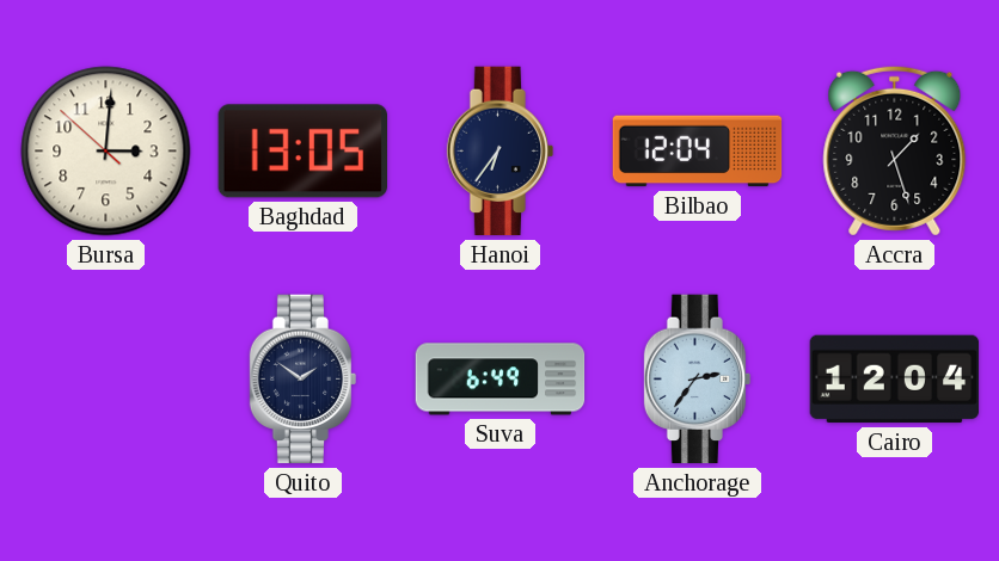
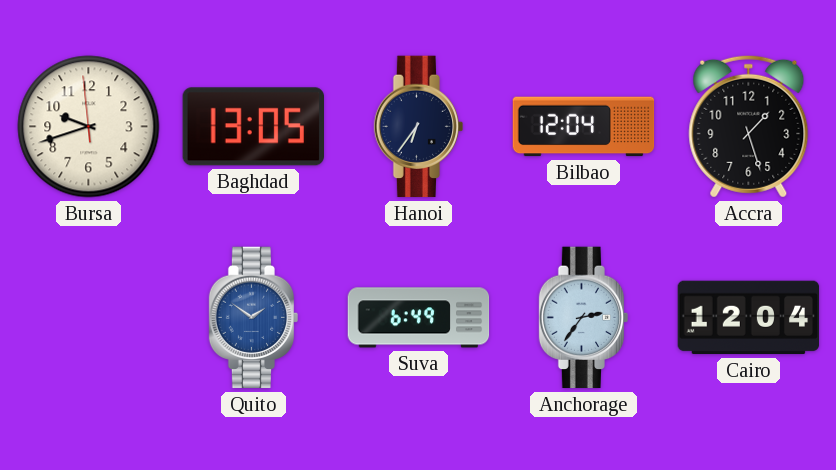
Bursa: 3:00 -> 9:41 (89, 127)
Quito dial: navy -> blue (254, 318)
